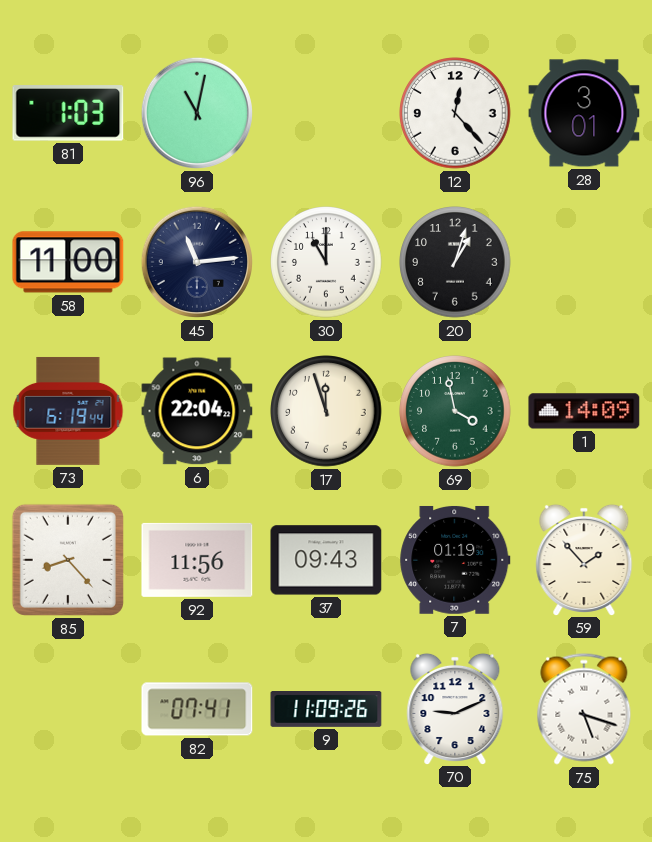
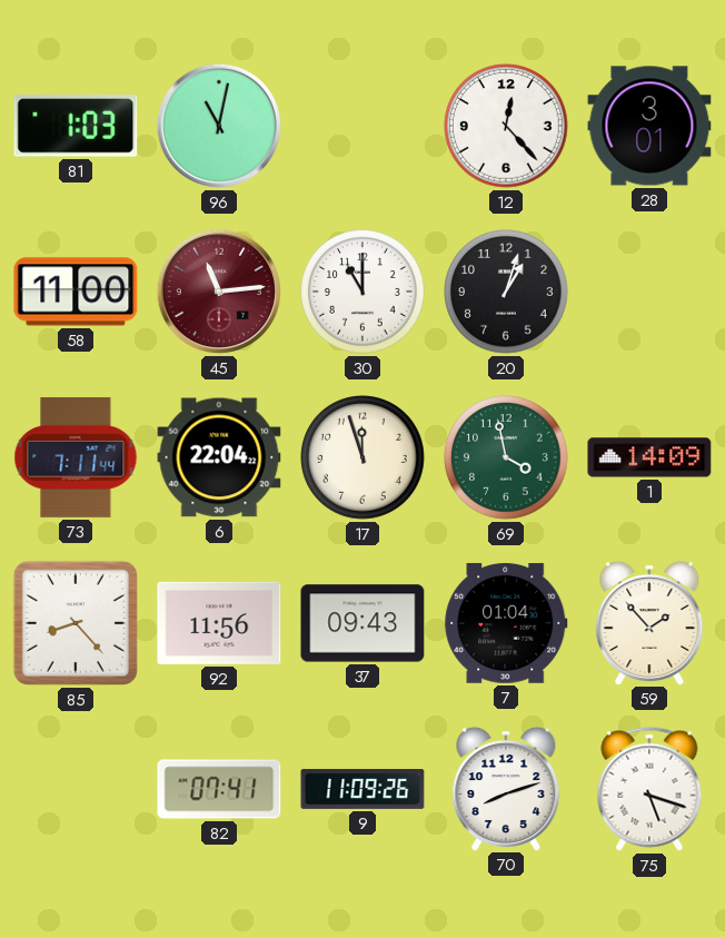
45 dial: navy -> burgundy (219, 292)
73: 6:19 -> 7:11 (76, 457)
7: 01:19 -> 01:04 (506, 623)
70: 9:11 -> 8:12 (506, 788)
